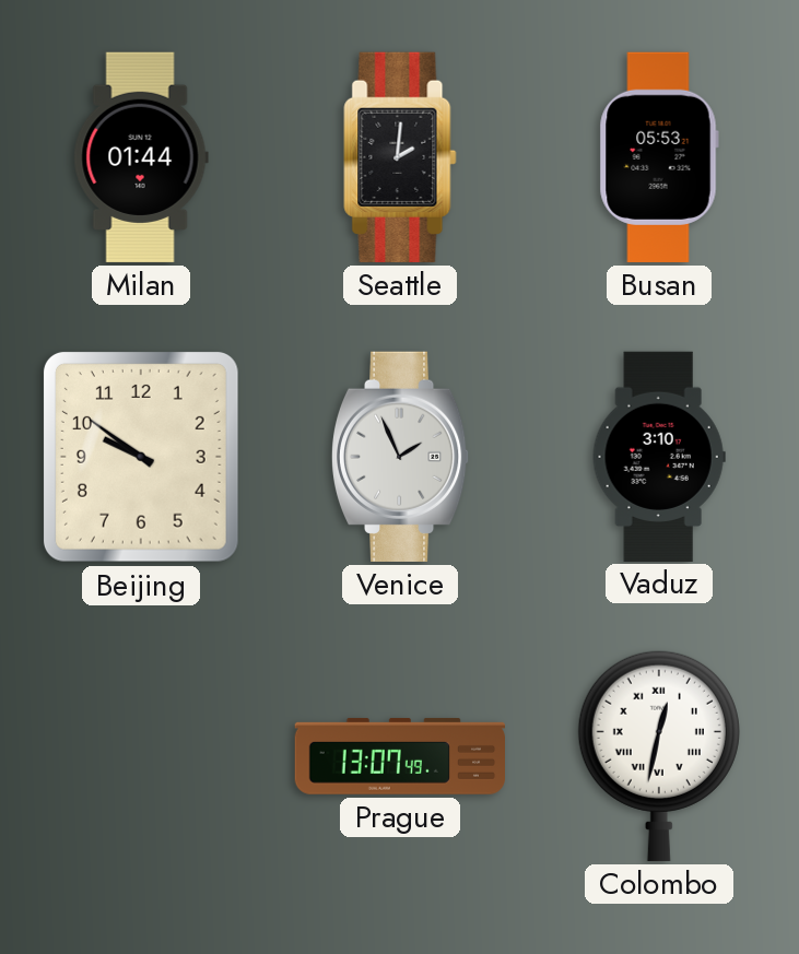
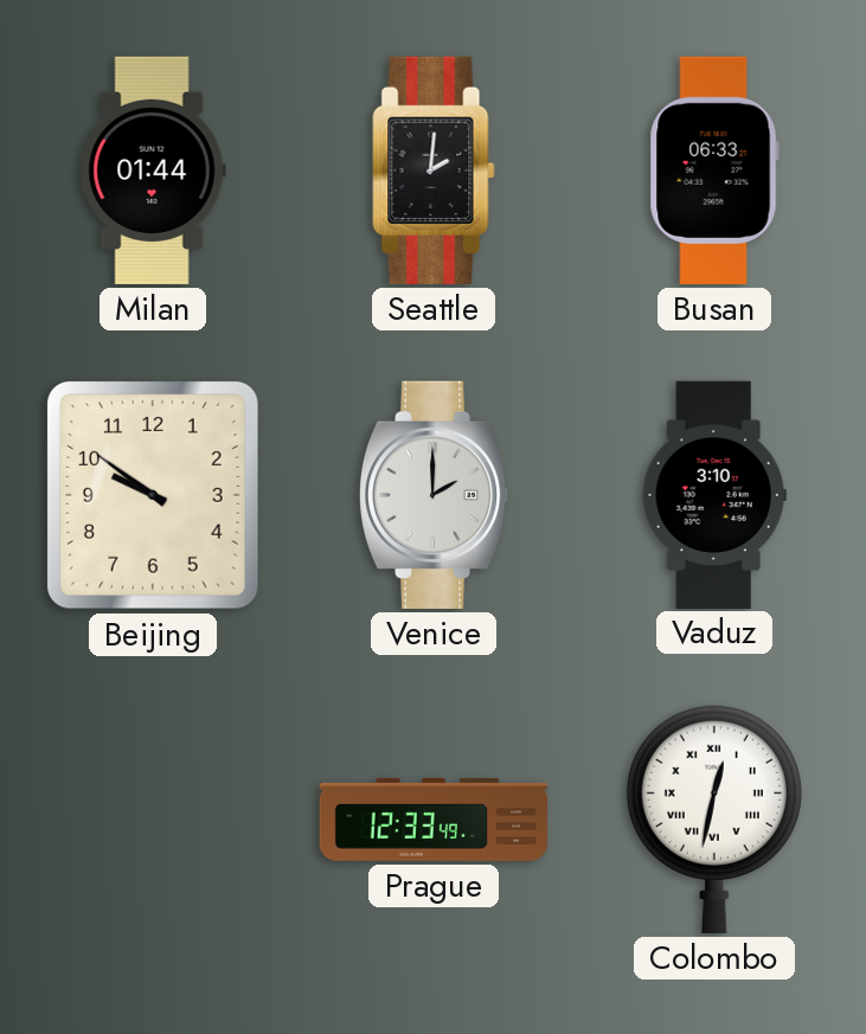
Busan: 05:53 -> 06:33 (714, 171)
Venice: 1:56 -> 2:00 (434, 495)
Prague: 13:07 -> 12:33 (434, 820)
